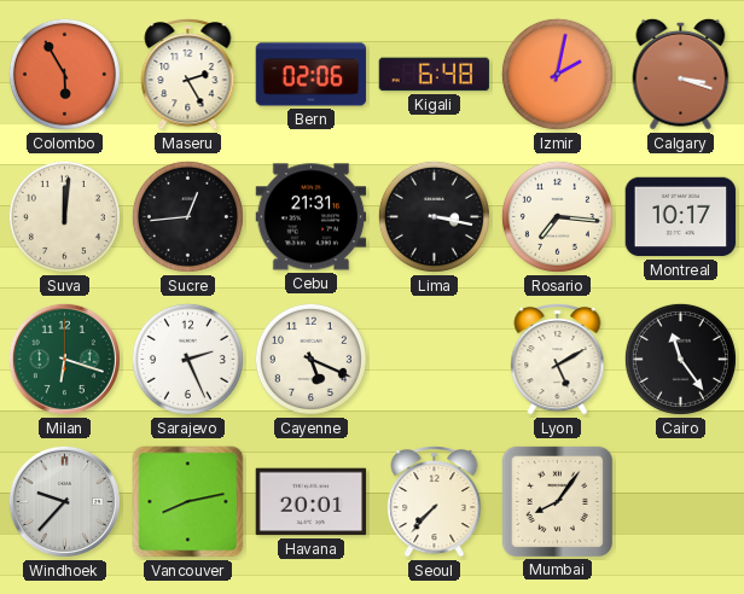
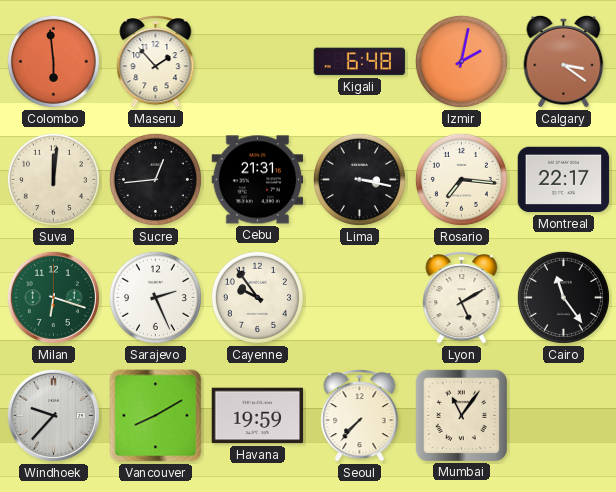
Colombo: 5:55 -> 5:59 (53, 61)
Maseru: 2:25 -> 1:53 (156, 61)
Bern: 02:06 -> none (312, 75)
Calgary: 3:18 -> 3:21 (564, 61)
Montreal: 10:17 -> 22:17 (564, 180)
Cayenne: 5:19 -> 9:54 (257, 297)
Vancouver: 8:13 -> 8:10 (156, 416)
Havana: 20:01 -> 19:59 (258, 416)
Mumbai: 8:06 -> 11:06 (461, 415)
